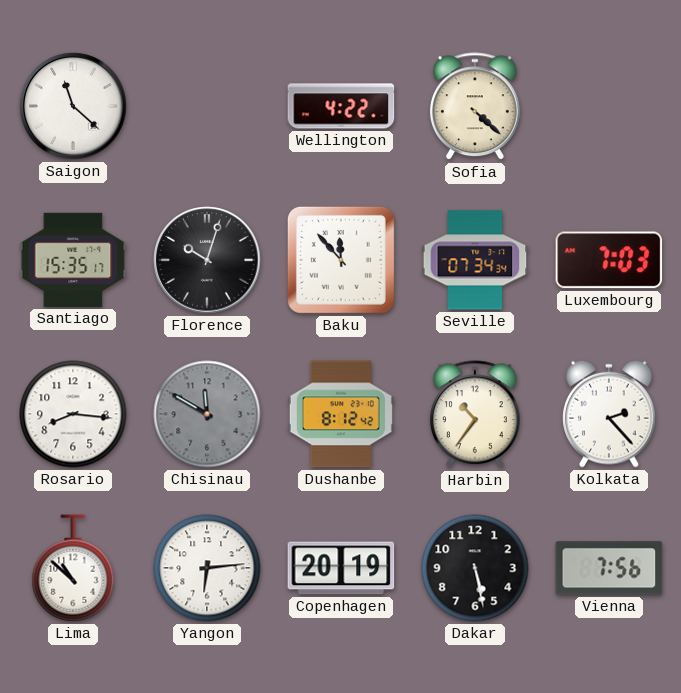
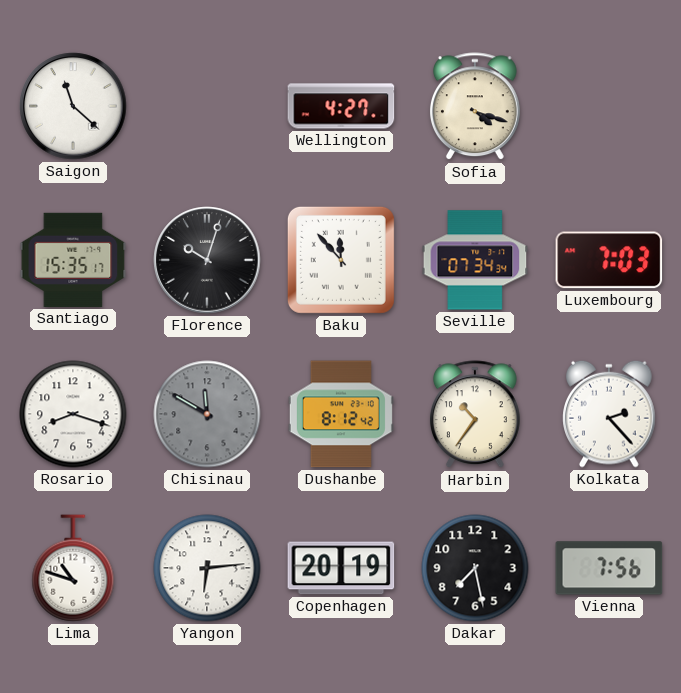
Wellington: 4:22 -> 4:27 (341, 106)
Sofia: 4:22 -> 4:18 (475, 107)
Rosario: 8:16 -> 8:18 (73, 414)
Lima: 10:52 -> 10:48 (73, 568)
Dakar: 5:28 -> 7:28 (475, 568)
